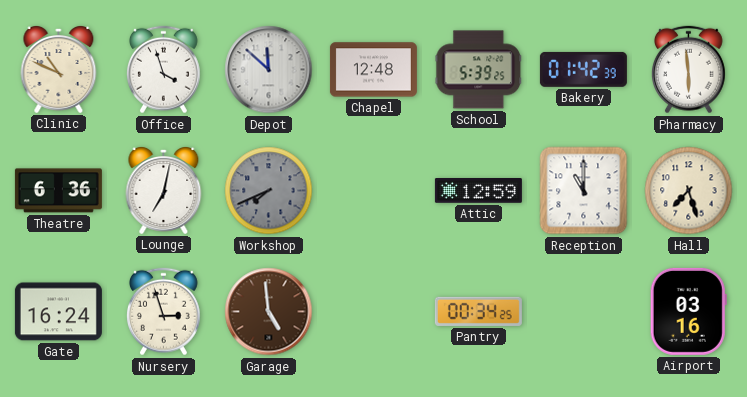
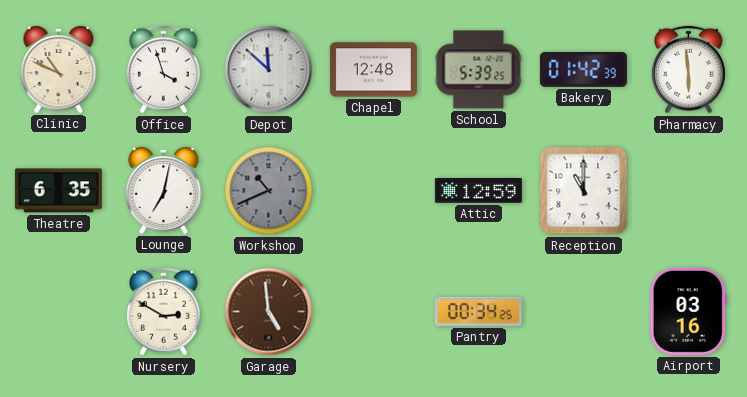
Theatre: 6:36 -> 6:35 (58, 191)
Workshop: 7:41 -> 10:41 (269, 191)
Hall: 7:27 -> none (689, 191)
Gate: 16:24 -> none (58, 312)
Nursery: 2:57 -> 2:50 (163, 312)
